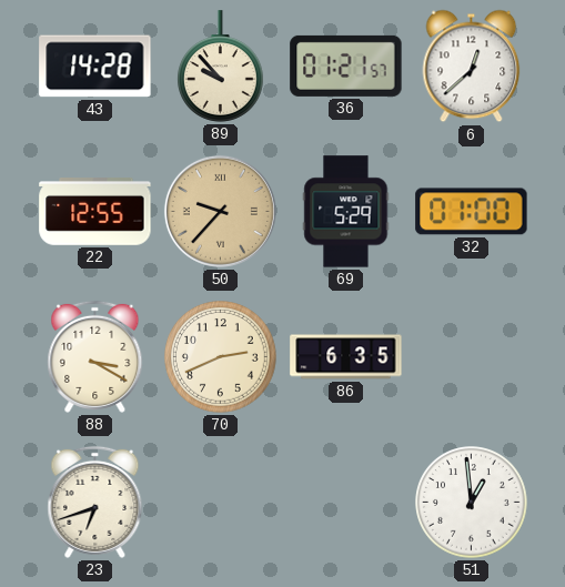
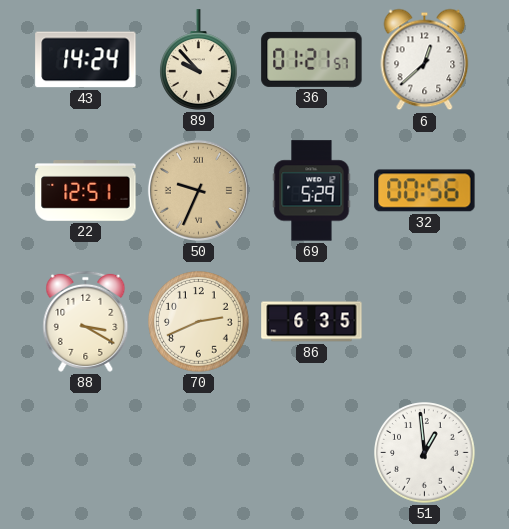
43: 14:28 -> 14:24 (86, 60)
22: 12:55 -> 12:51 (86, 191)
50: 9:37 -> 9:34 (198, 190)
32: 01:00 -> 00:56 (425, 191)
23: 6:42 -> none (95, 502)
